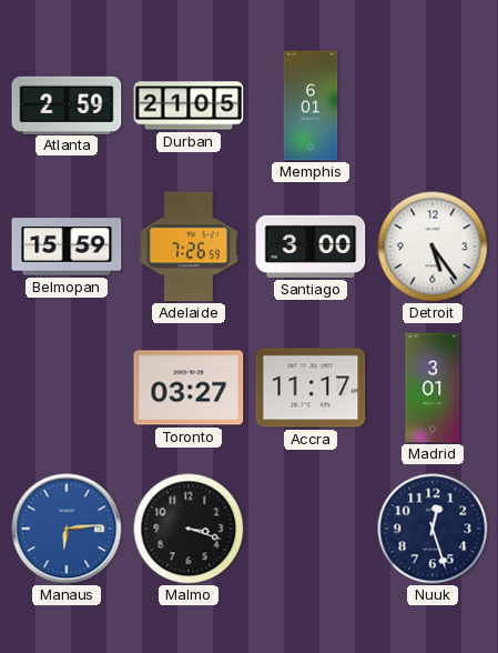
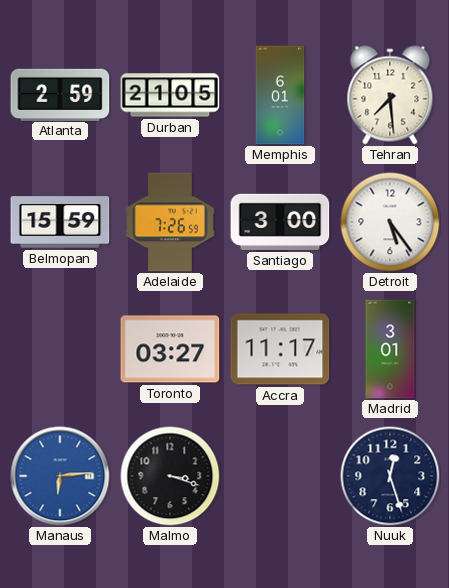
Tehran: none -> 7:29 (390, 95)
